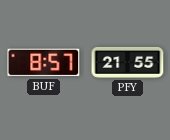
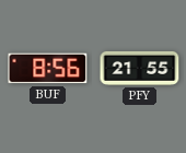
BUF: 8:57 -> 8:56 (48, 69)
